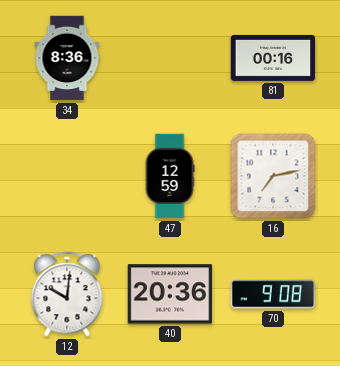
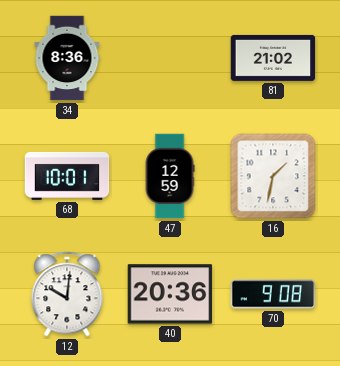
81: 00:16 -> 21:02 (273, 58)
68: none -> 10:01 (67, 176)
16: 7:13 -> 1:32 (273, 176)
